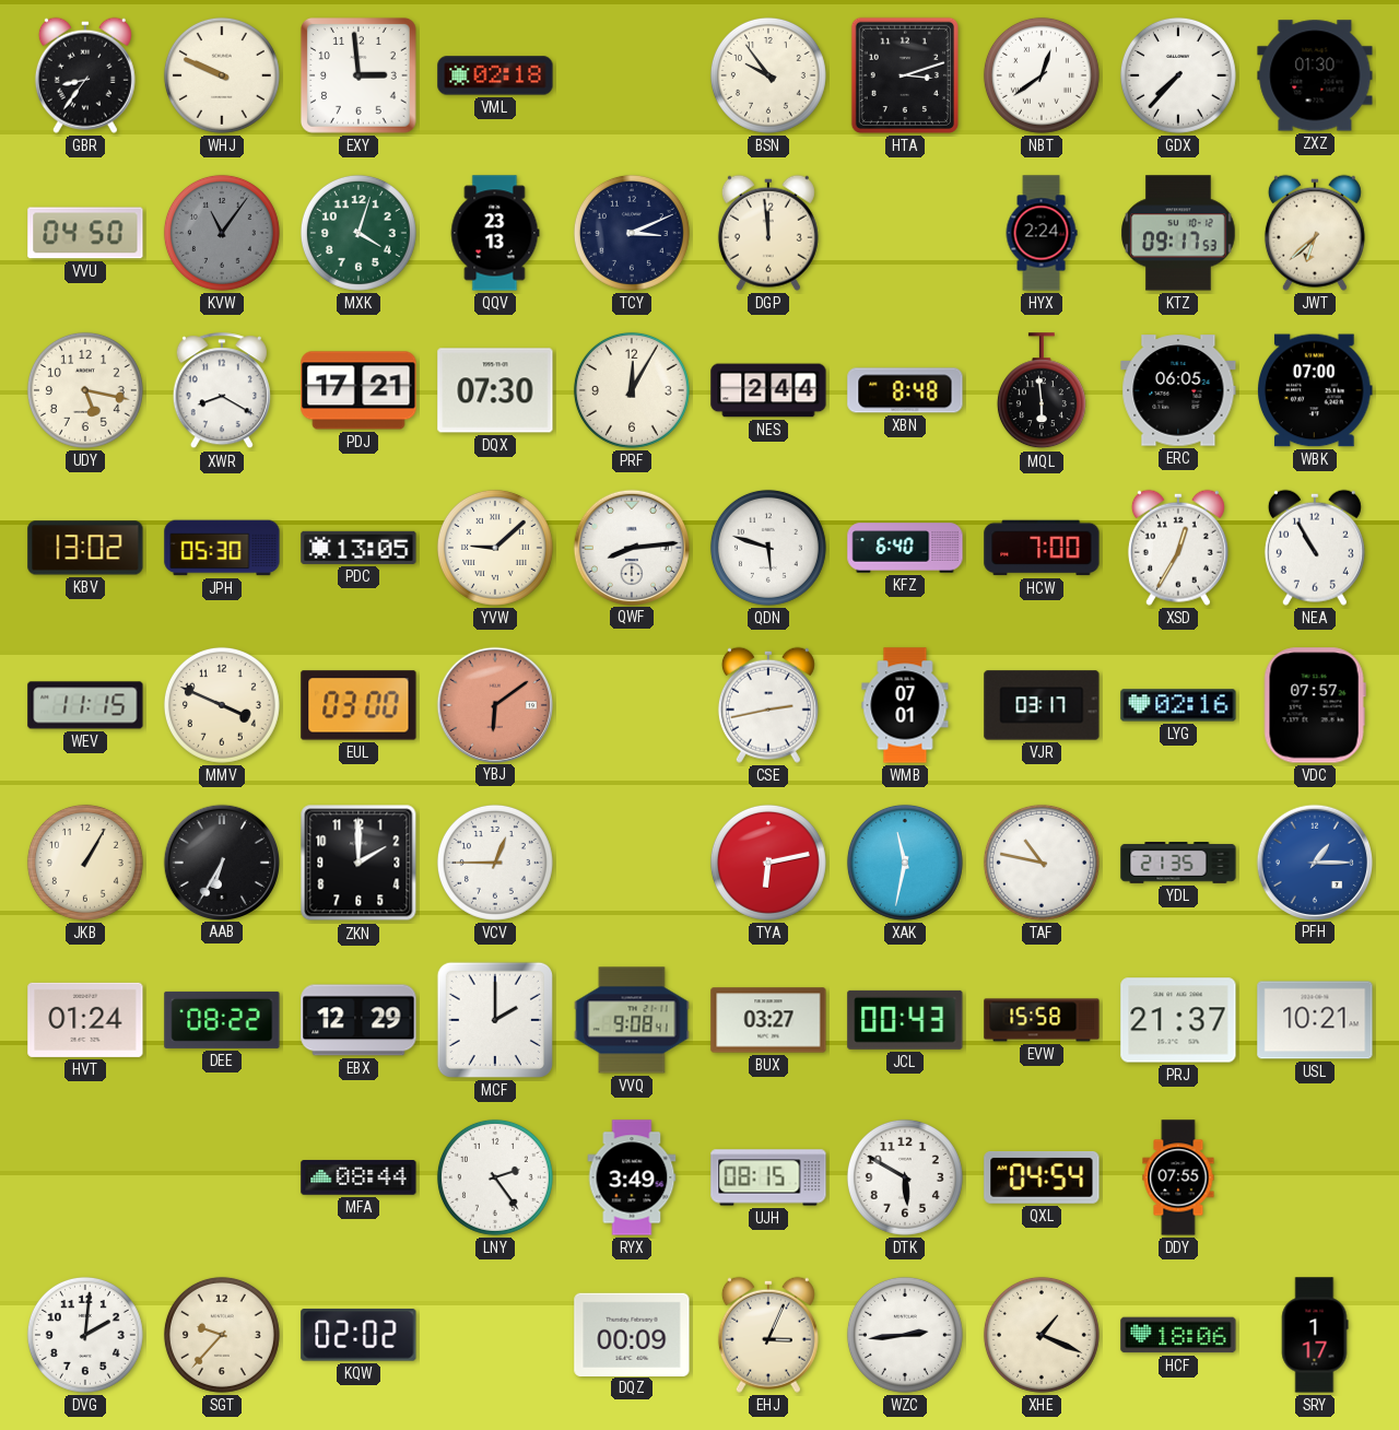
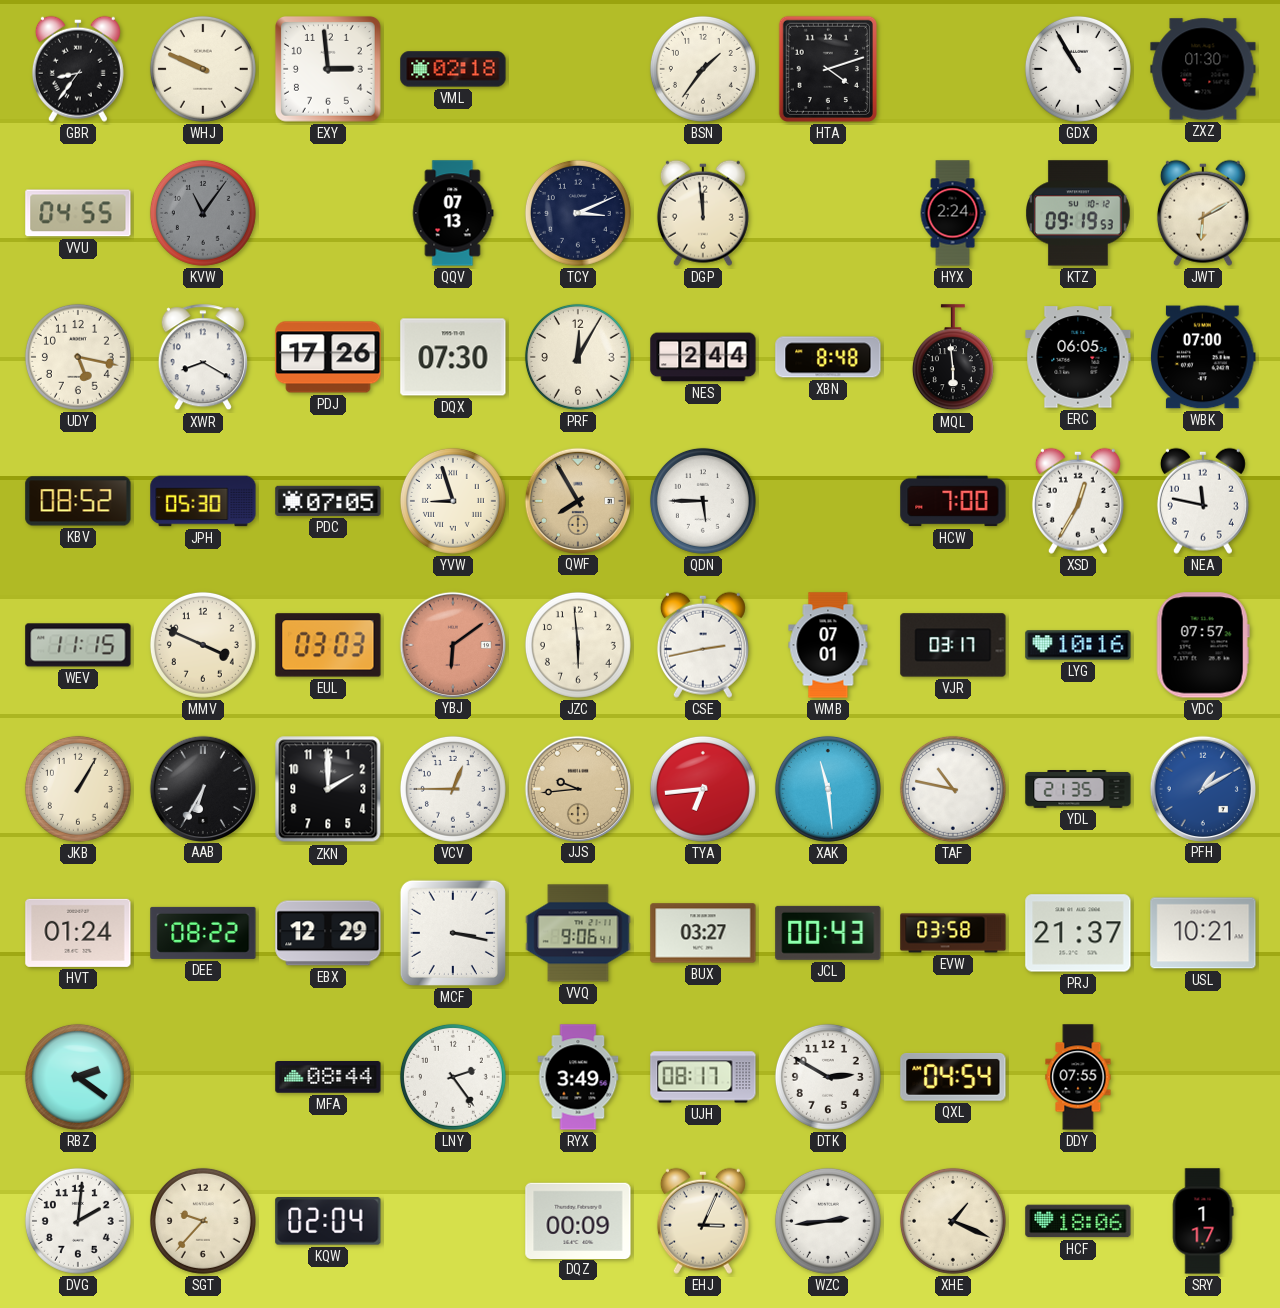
BSN: 9:54 -> 1:36 (703, 69)
HTA: 3:12 -> 4:12 (828, 69)
NBT: 12:39 -> none (1042, 75)
GDX: 7:37 -> 10:55 (1078, 69)
VVU: 04:50 -> 04:55 (78, 213)
MXK: 4:03 -> none (358, 233)
QQV: 23:13 -> 07:13 (453, 213)
KTZ: 09:17 -> 09:19 (1078, 213)
JWT: 6:38 -> 6:10 (1203, 213)
PDJ: 17:21 -> 17:26 (328, 357)
KBV: 13:02 -> 08:52 (78, 501)
PDC: 13:05 -> 07:05 (328, 501)
YVW: 9:08 -> 8:57 (453, 501)
QWF: 8:14 -> 7:55 (577, 500)
QWF dial: white -> champagne (577, 500)
QDN: 5:48 -> 5:45 (703, 501)
KFZ: 6:40 -> none (905, 548)
NEA: 10:55 -> 11:47 (1203, 501)
EUL: 03:00 -> 03:03 (328, 645)
JZC: none -> 5:59 (578, 645)
LYG: 02:16 -> 10:16 (1078, 645)
JJS: none -> 9:44 (577, 788)
TYA: 6:13 -> 6:44 (703, 789)
XAK: 11:32 -> 11:29 (828, 789)
PFH: 1:15 -> 1:10 (1202, 788)
MCF: 2:00 -> 3:17 (453, 933)
VVQ: 9:08 -> 9:06 (578, 933)
EVW: 15:58 -> 03:58 (953, 933)
RBZ: none -> 2:21 (78, 1077)
UJH: 08:15 -> 08:17 (703, 1077)
DTK: 5:50 -> 2:50 (828, 1077)
KQW: 02:02 -> 02:04 (328, 1221)
